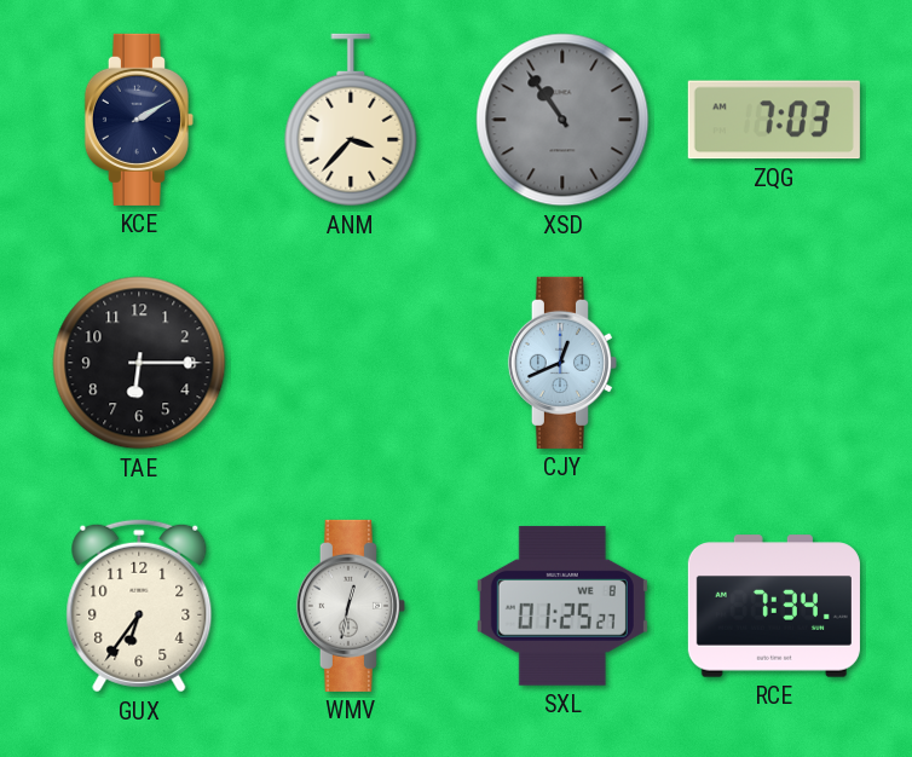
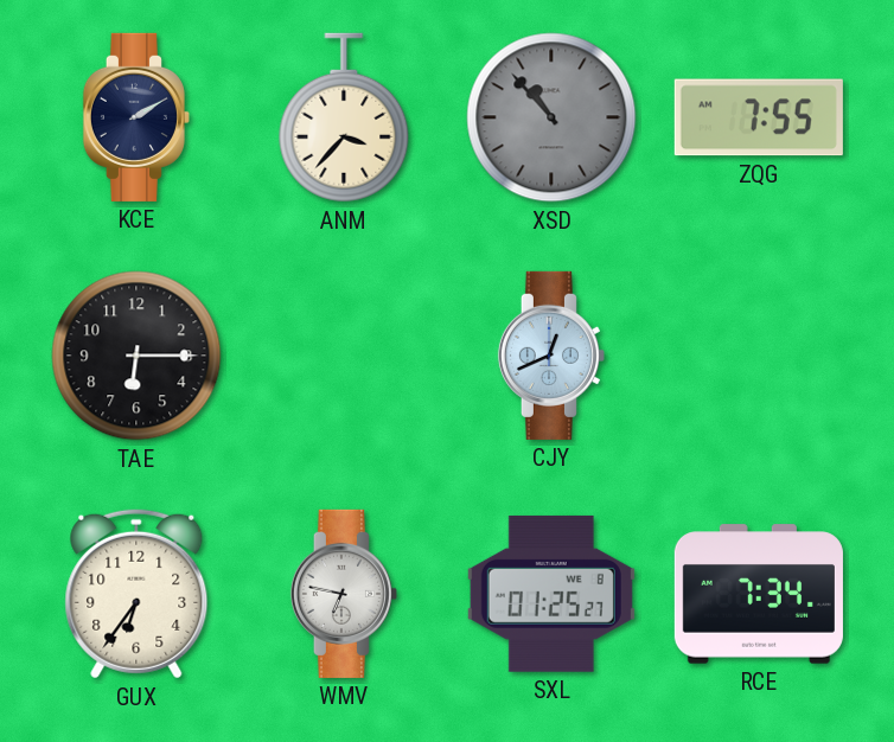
XSD: 10:54 -> 10:53 (551, 117)
ZQG: 7:03 -> 7:55 (759, 117)
WMV: 12:32 -> 6:47 (344, 594)
